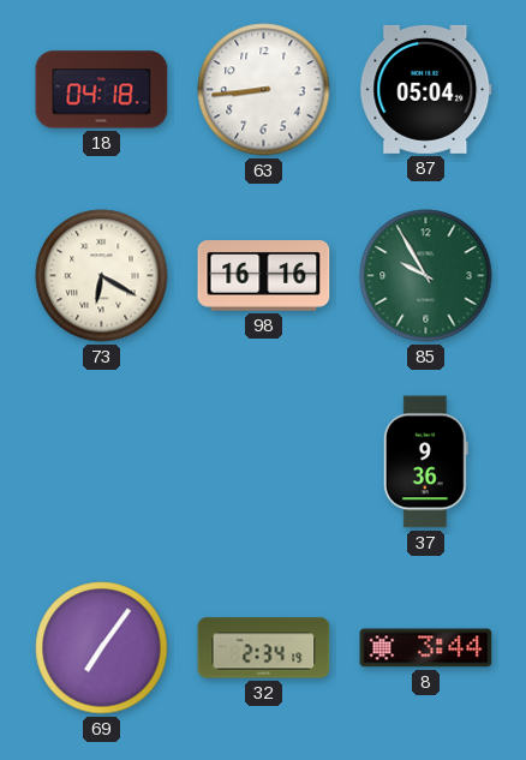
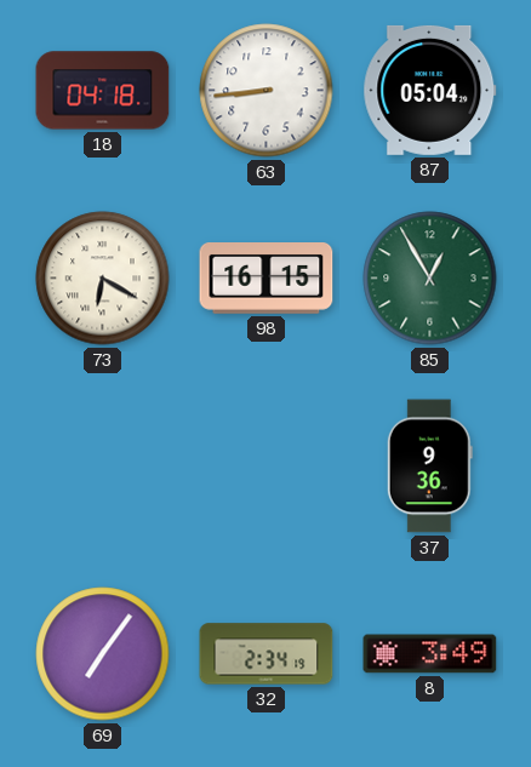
98: 16:16 -> 16:15 (267, 279)
85: 9:55 -> 12:55 (430, 279)
8: 3:44 -> 3:49 (430, 654)
